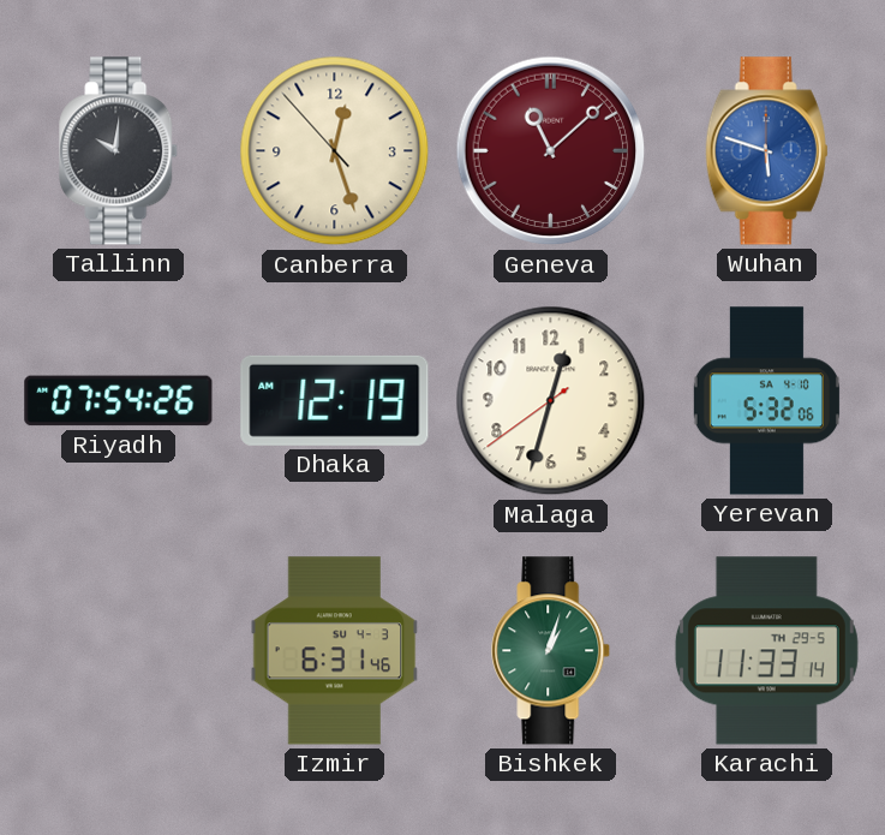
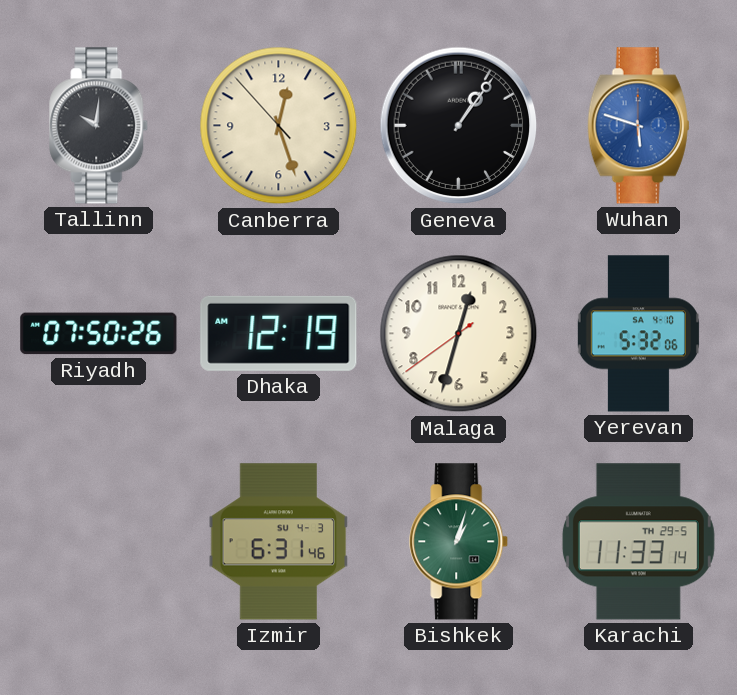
Geneva: 11:08 -> 1:06 (459, 126)
Geneva dial: burgundy -> black (459, 126)
Riyadh: 07:54 -> 07:50 (99, 334)
